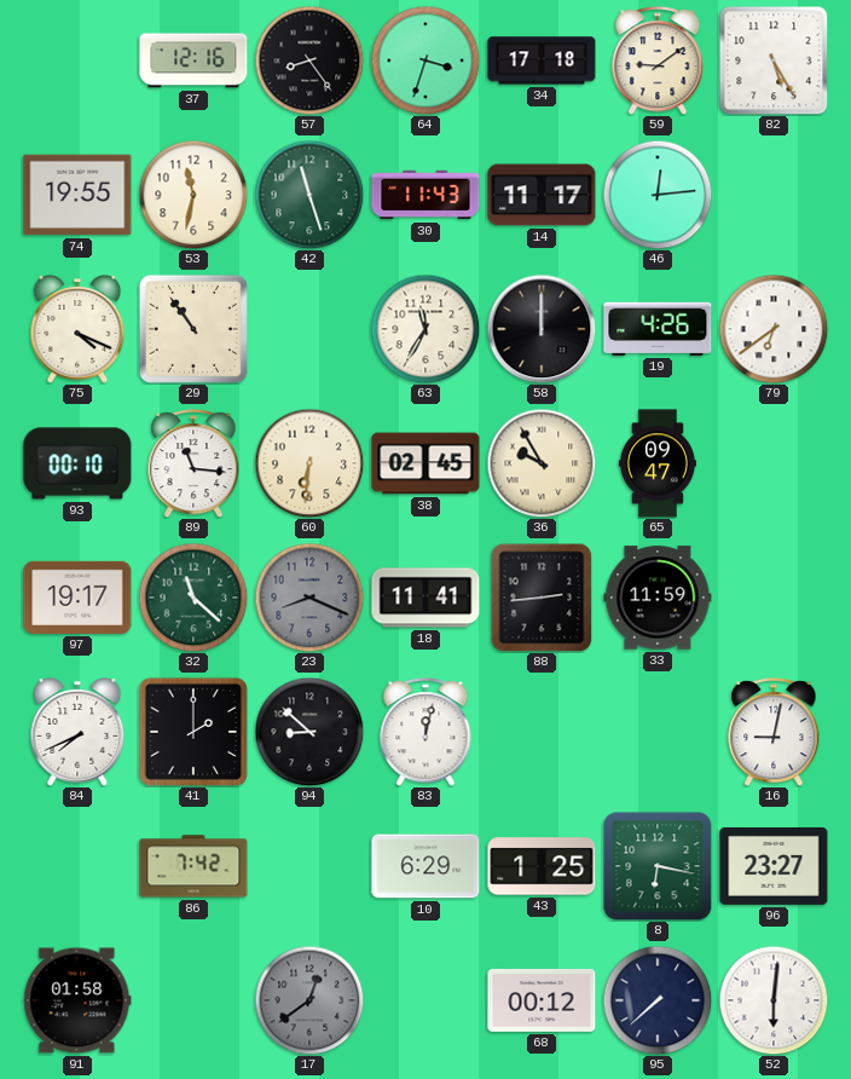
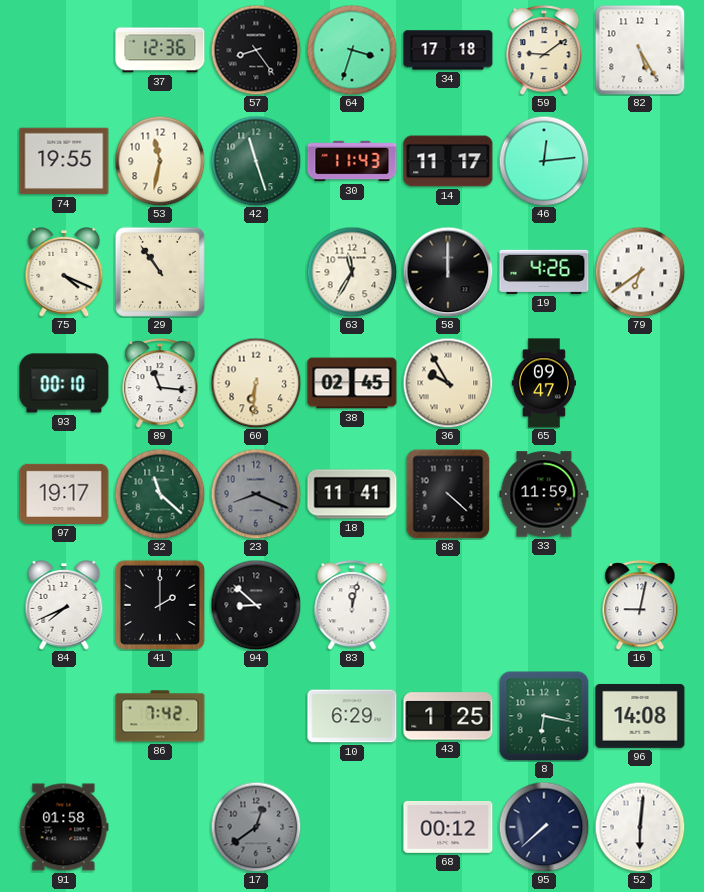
37: 12:16 -> 12:36 (160, 50)
88: 2:44 -> 4:22 (448, 494)
96: 23:27 -> 14:08 (640, 716)
